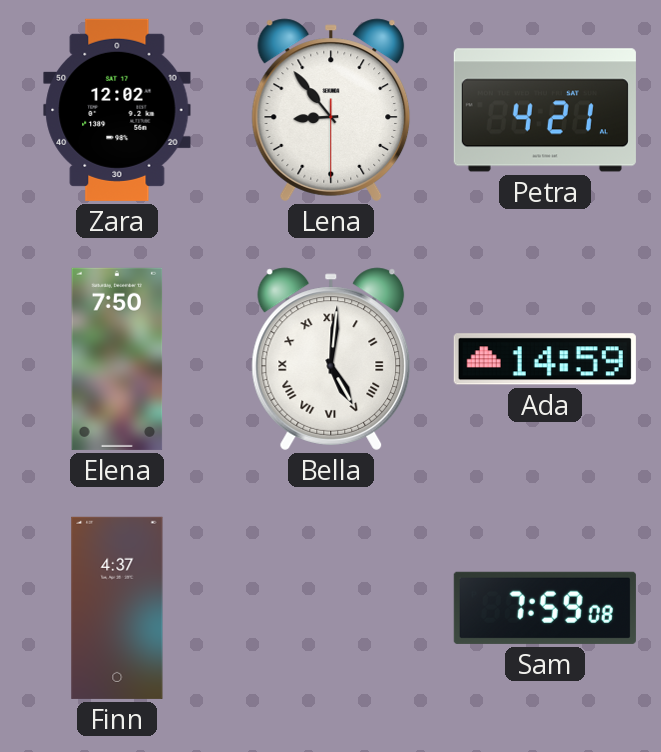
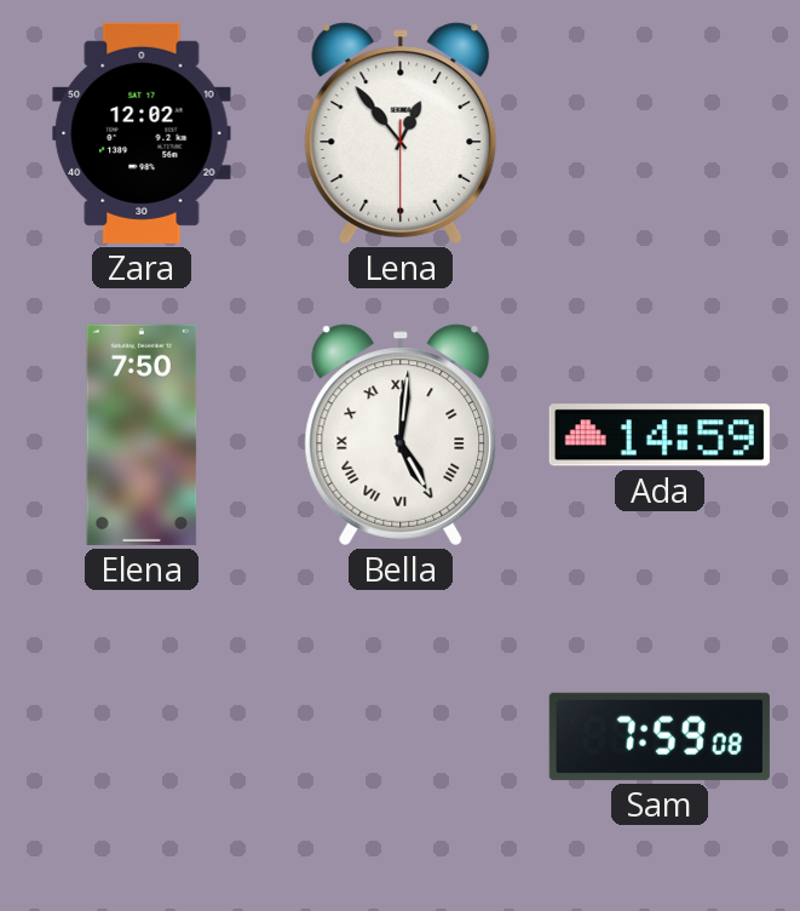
Lena: 8:53 -> 12:53 (401, 133)
Petra: 4:21 -> none (545, 110)
Finn: 4:37 -> none (117, 608)
